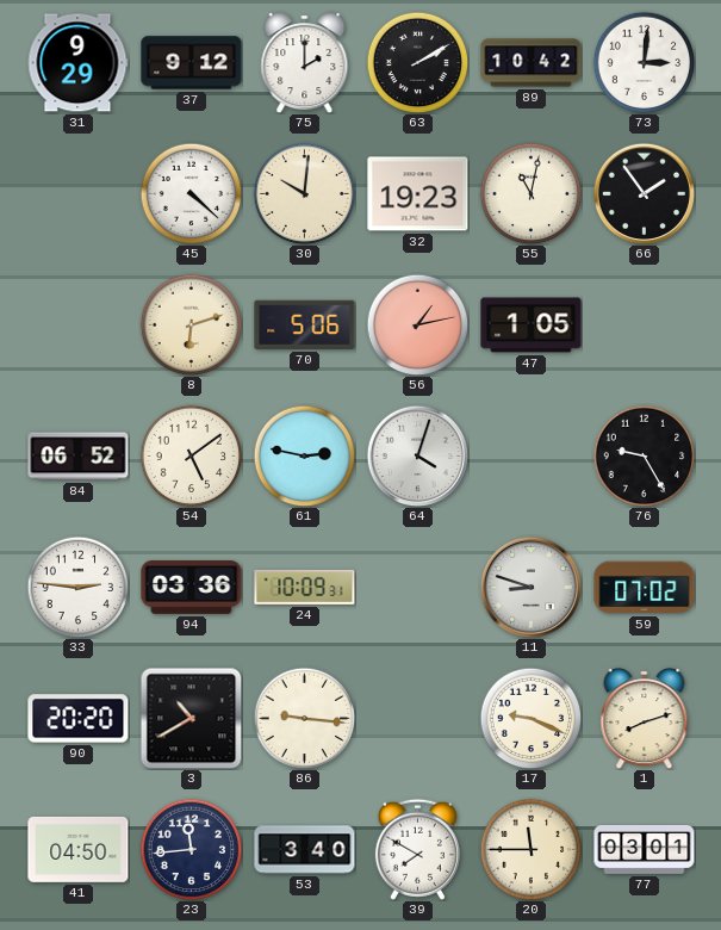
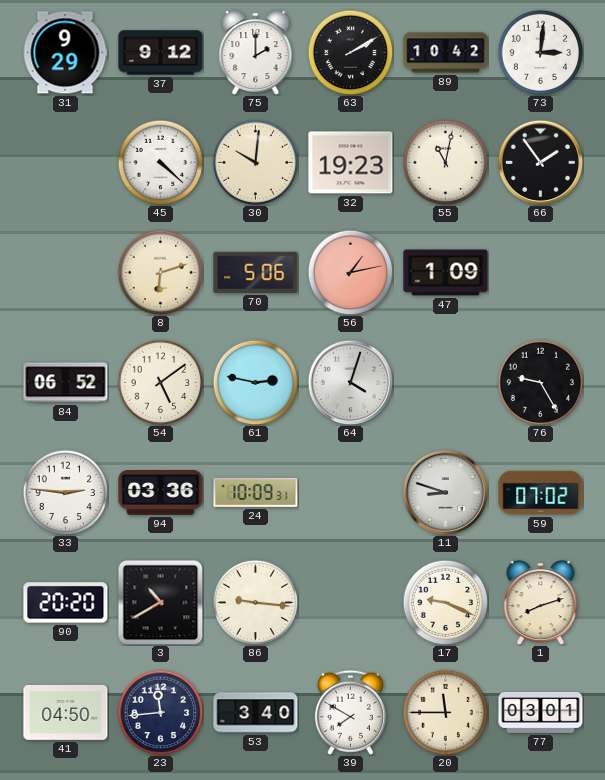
47: 1:05 -> 1:09 (446, 273)
